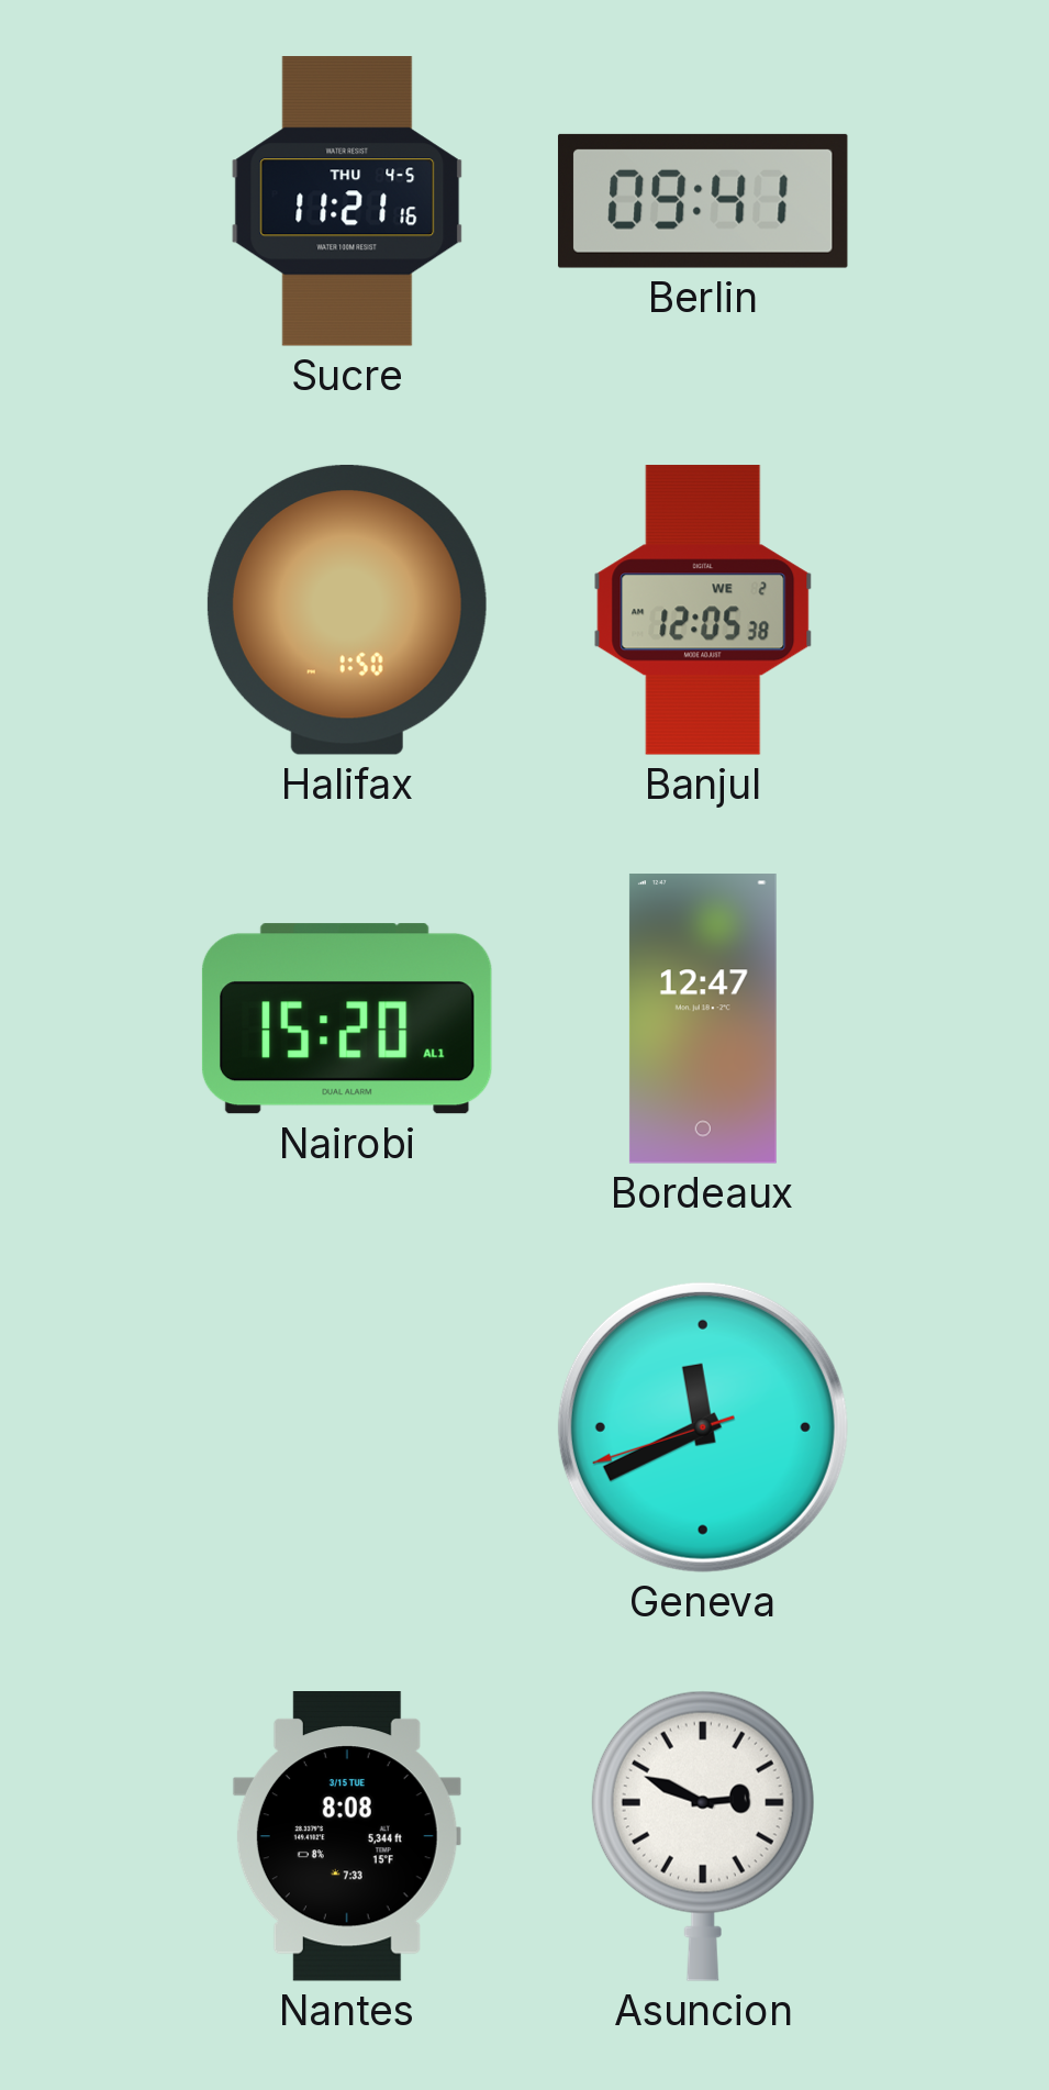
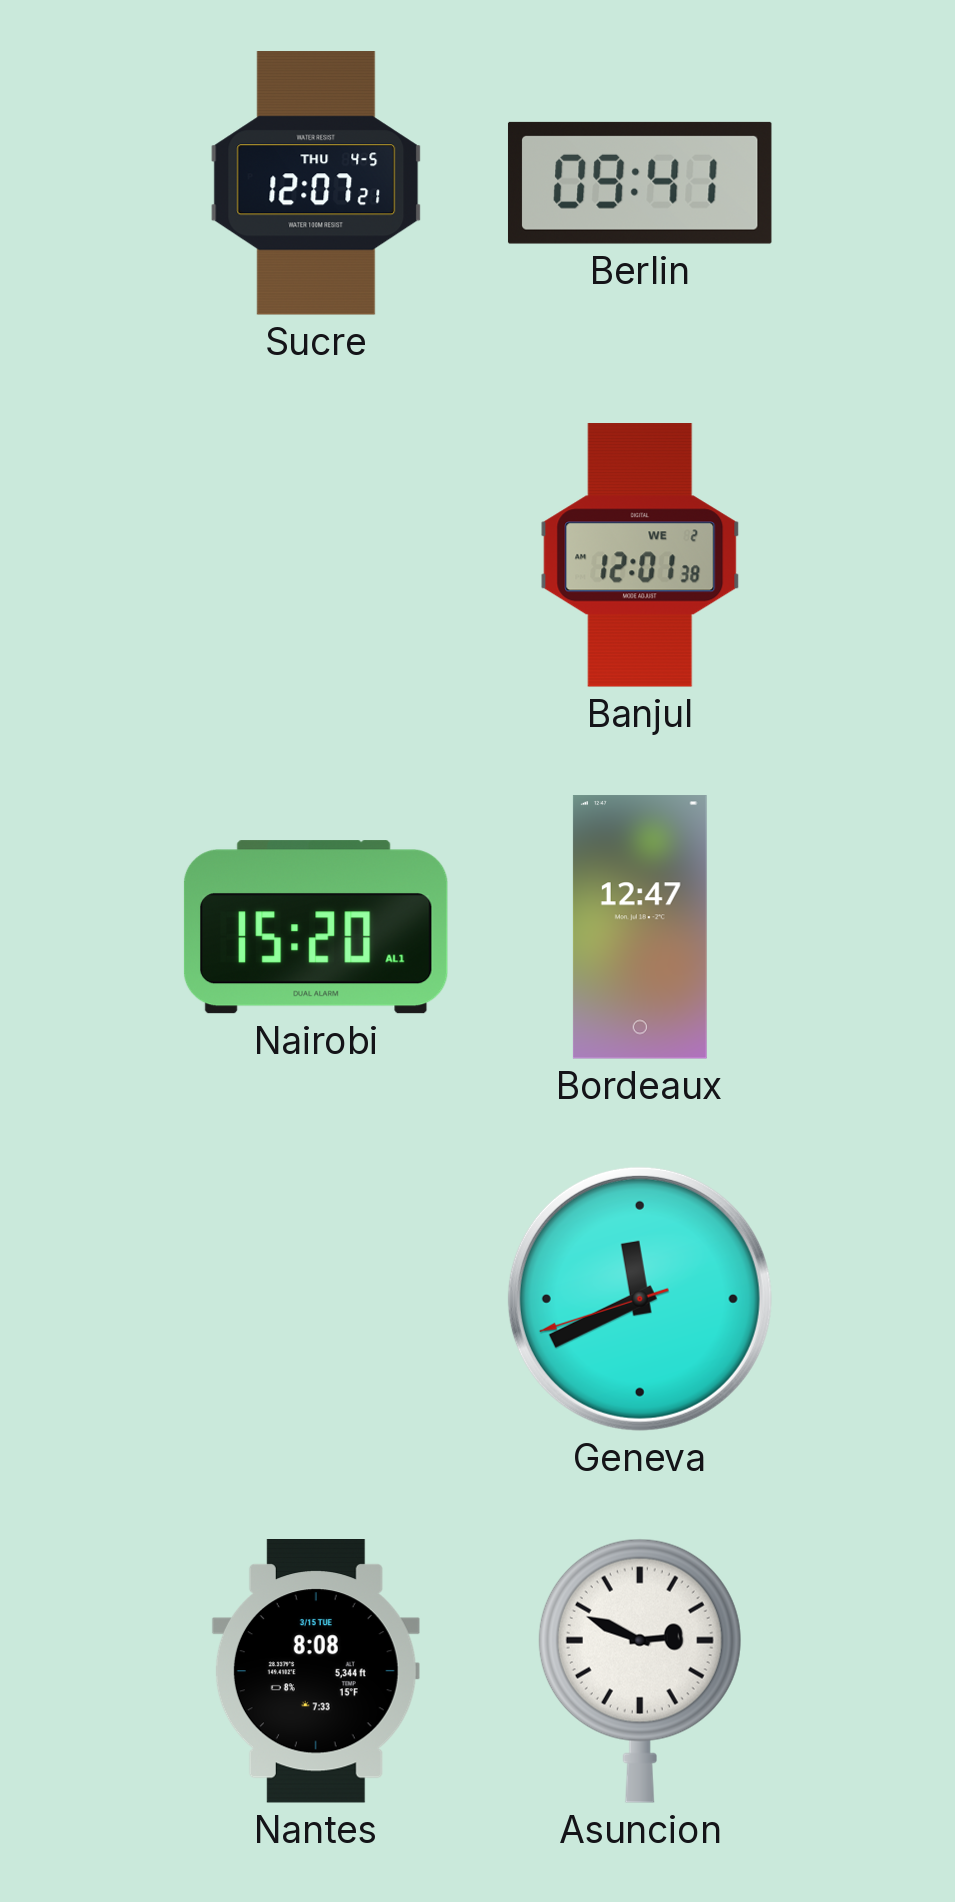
Sucre: 11:21 -> 12:07 (316, 183)
Halifax: 1:50 -> none (347, 610)
Banjul: 12:05 -> 12:01 (640, 555)
